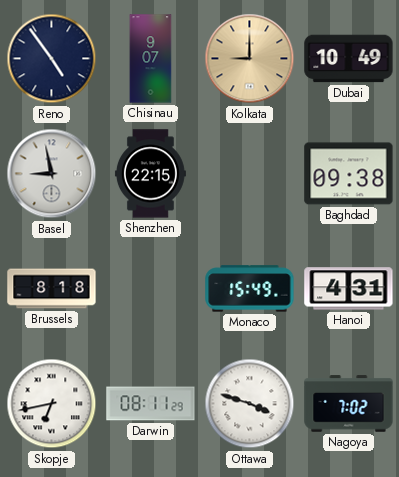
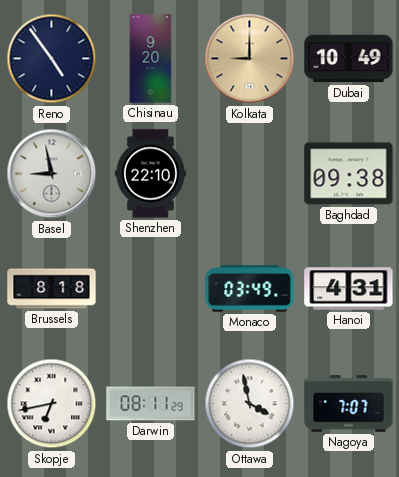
Chisinau: 9:07 -> 9:20 (151, 59)
Shenzhen: 22:15 -> 22:10 (150, 174)
Monaco: 15:49 -> 03:49 (250, 289)
Ottawa: 3:48 -> 3:58 (250, 404)
Nagoya: 7:02 -> 7:07 (349, 404)
